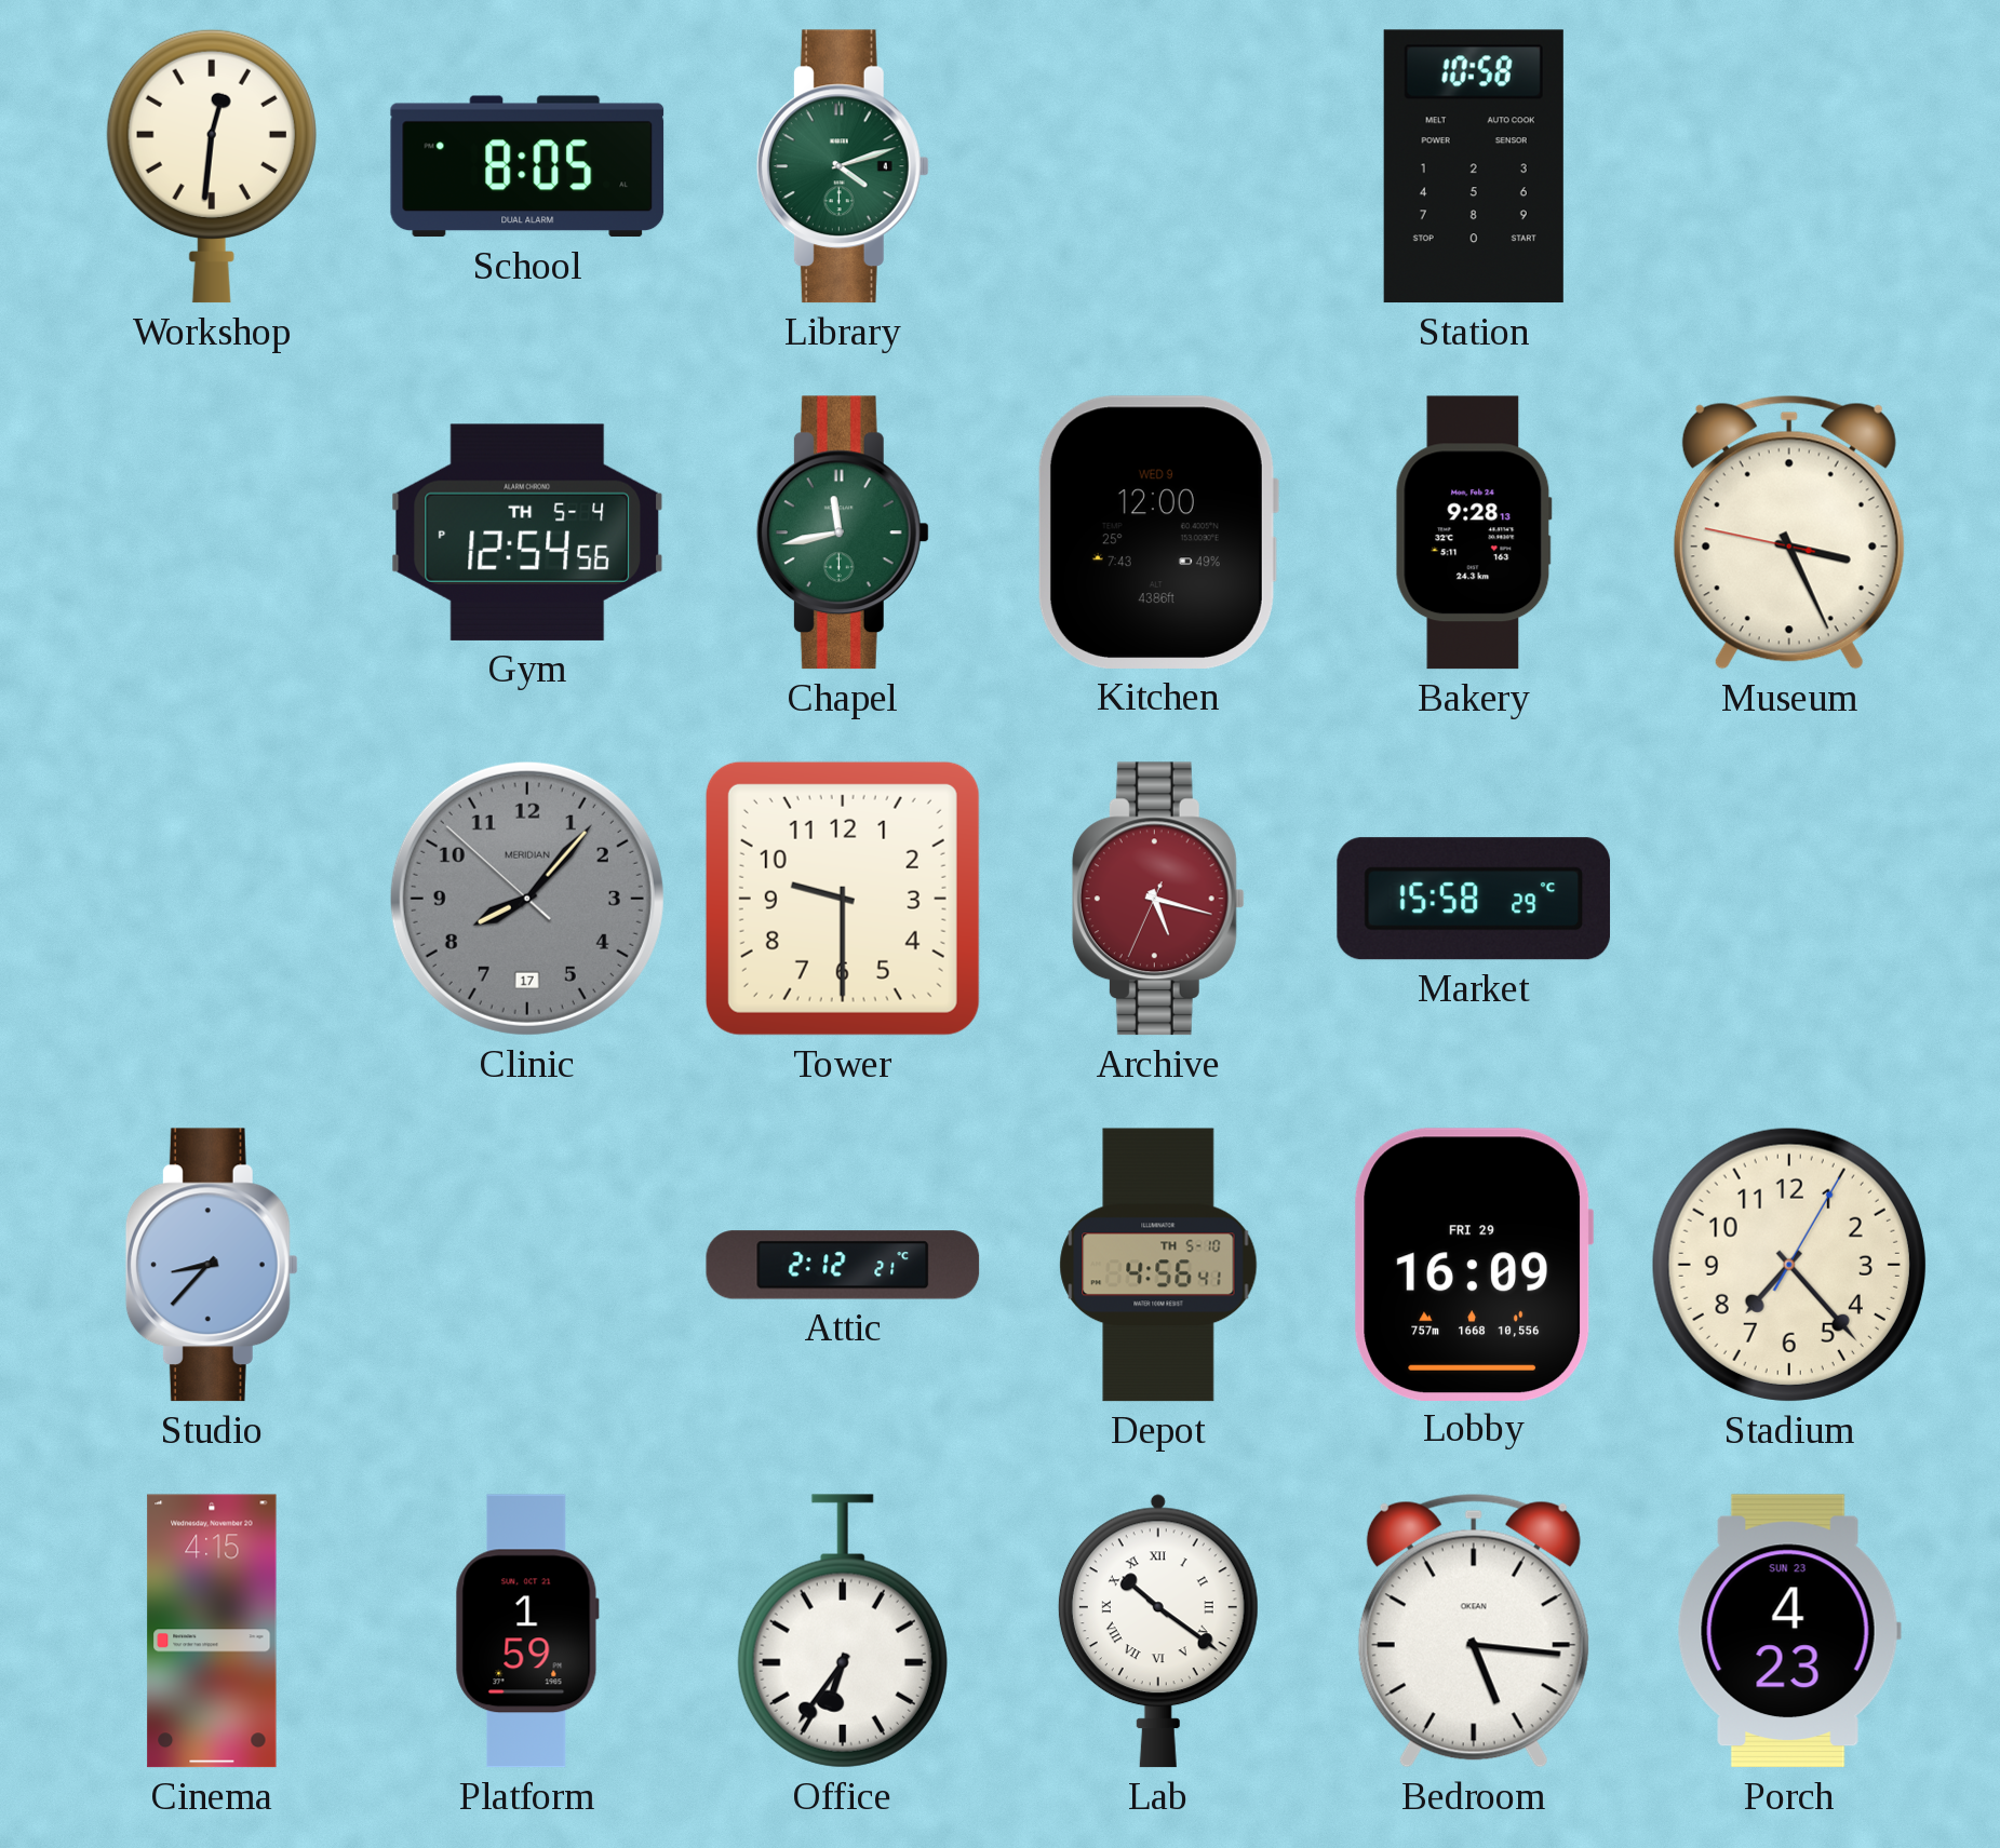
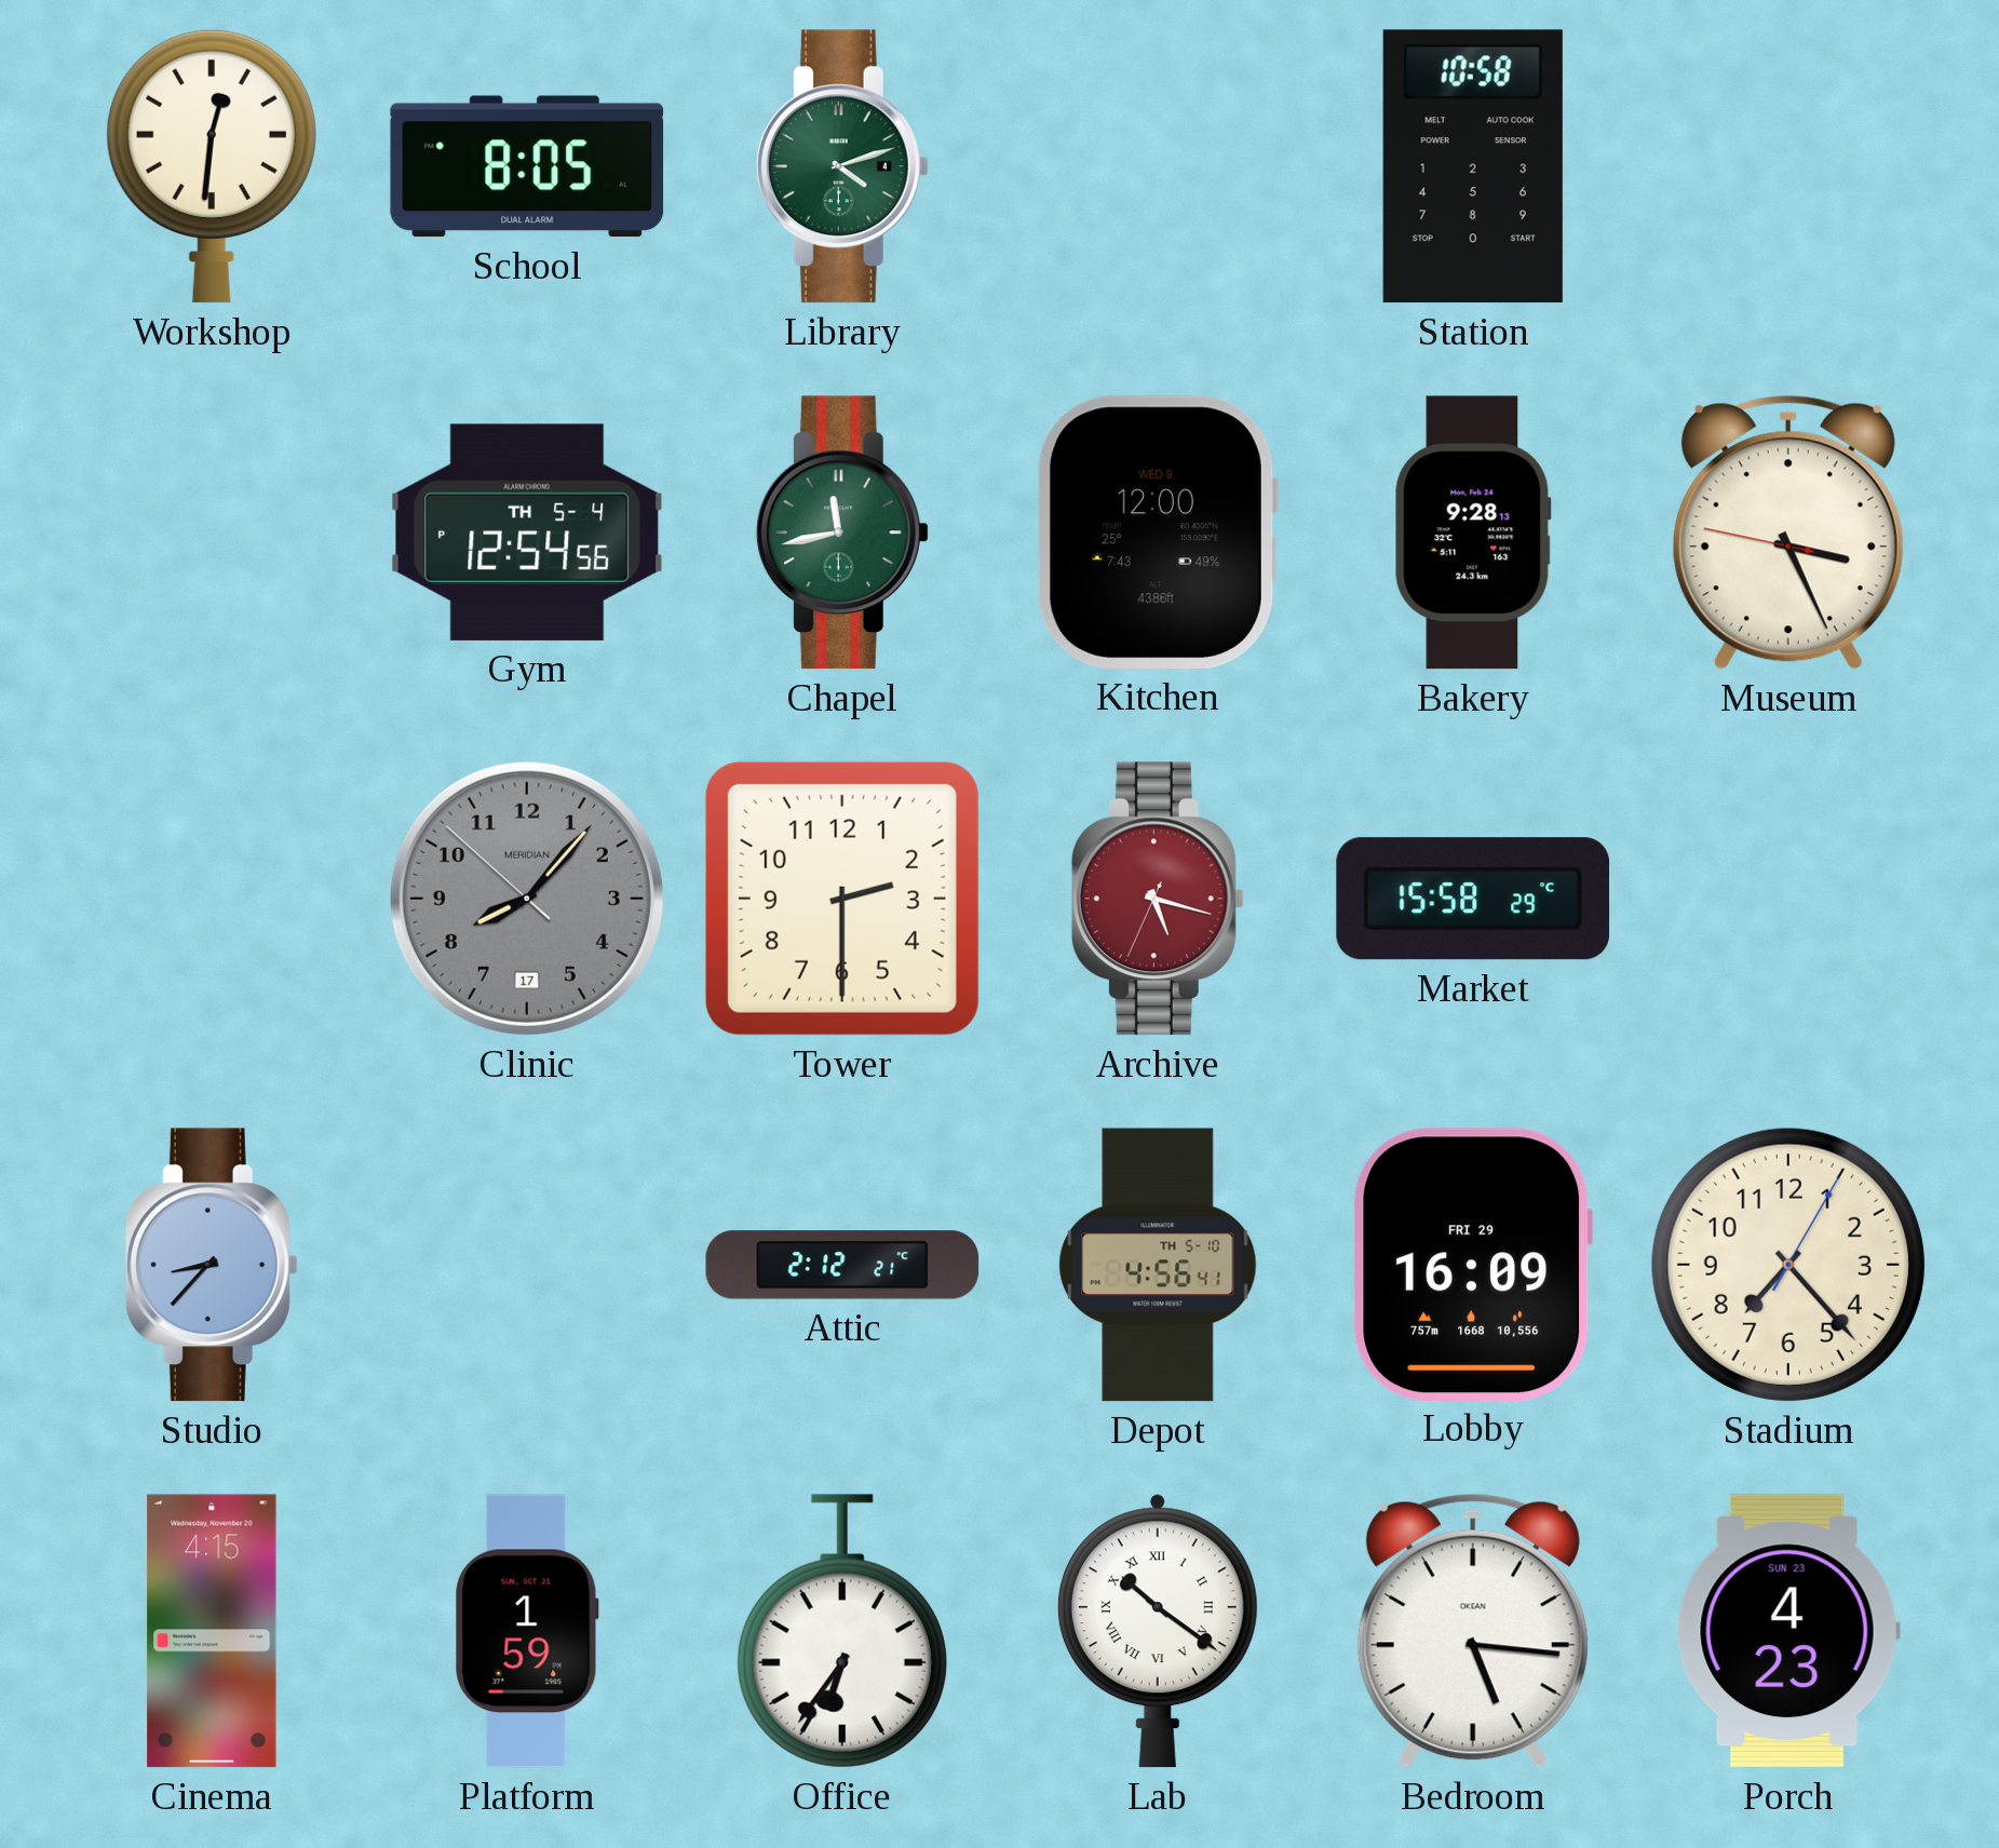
Tower: 9:30 -> 2:30 (842, 899)
